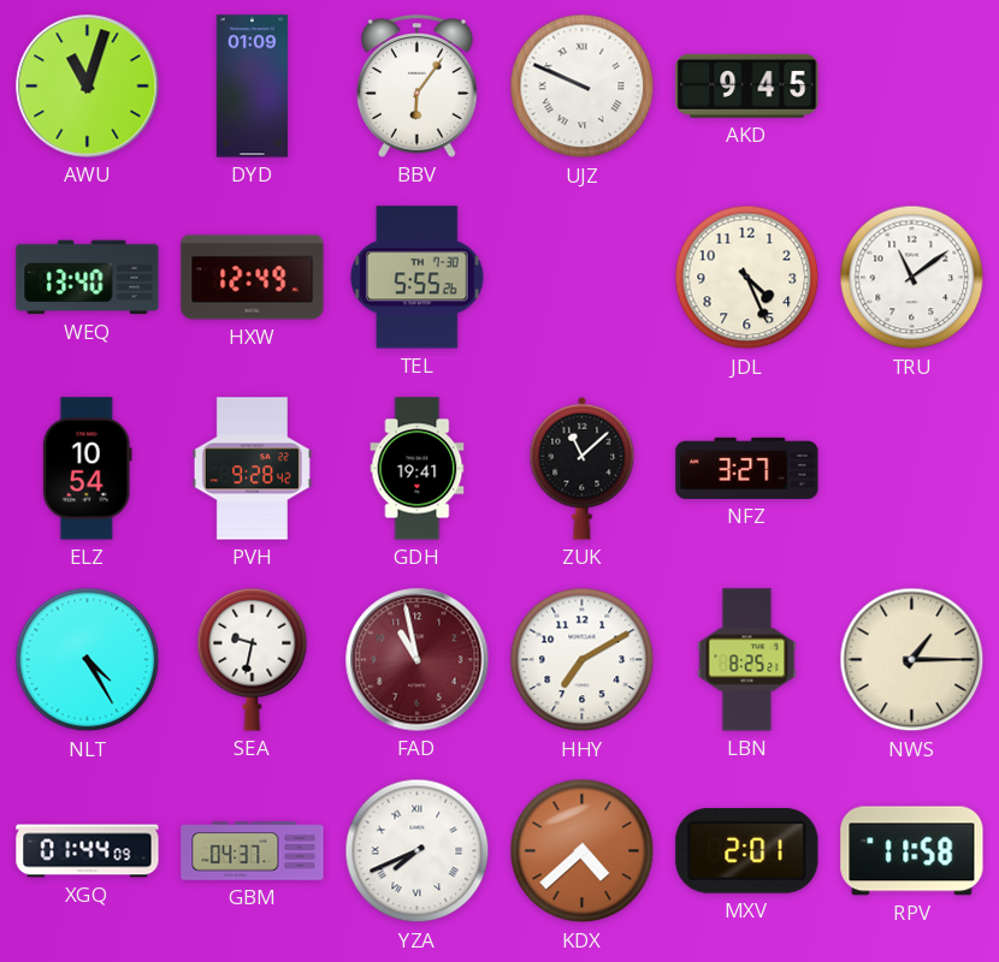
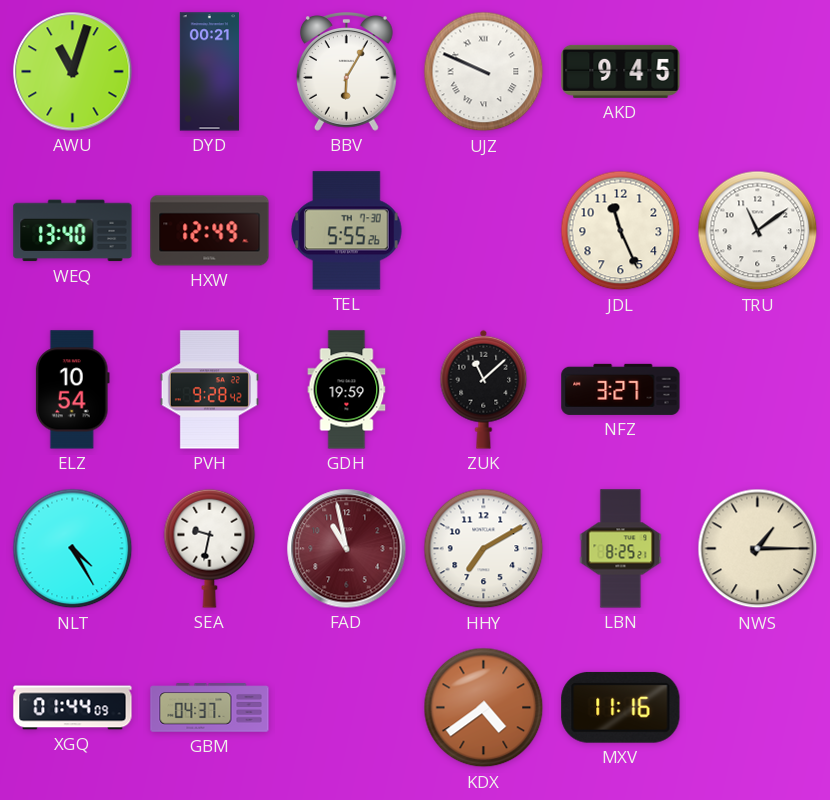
DYD: 01:09 -> 00:21 (209, 72)
BBV: 6:06 -> 6:05 (346, 72)
JDL: 4:26 -> 11:26 (621, 231)
GDH: 19:41 -> 19:59 (347, 390)
YZA: 7:41 -> none (418, 851)
KDX: 4:38 -> 4:39 (484, 708)
MXV: 2:01 -> 11:16 (621, 707)
RPV: 11:58 -> none (912, 851)
